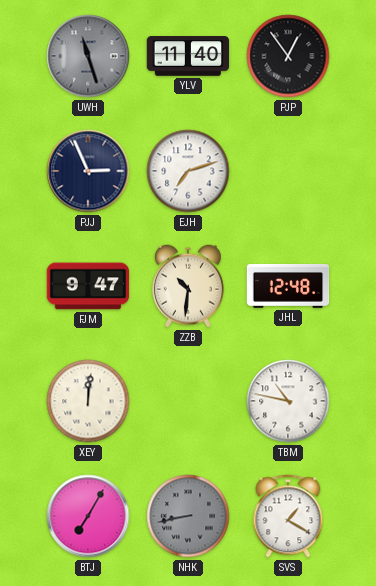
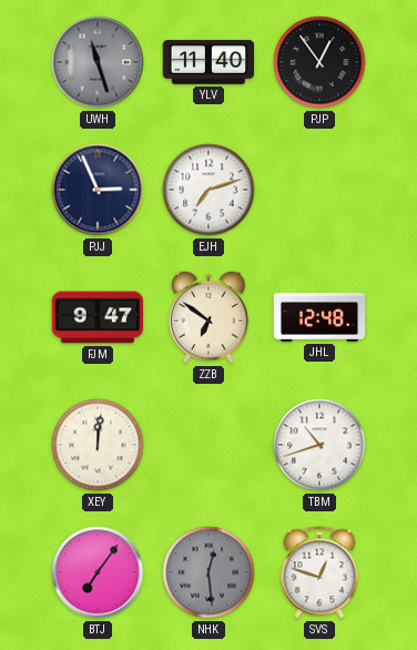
ZZB: 10:31 -> 6:51 (210, 317)
TBM: 10:47 -> 10:42 (319, 445)
BTJ: 7:05 -> 7:06 (98, 572)
NHK: 8:43 -> 12:29 (208, 572)
SVS: 1:20 -> 12:48 (319, 572)
